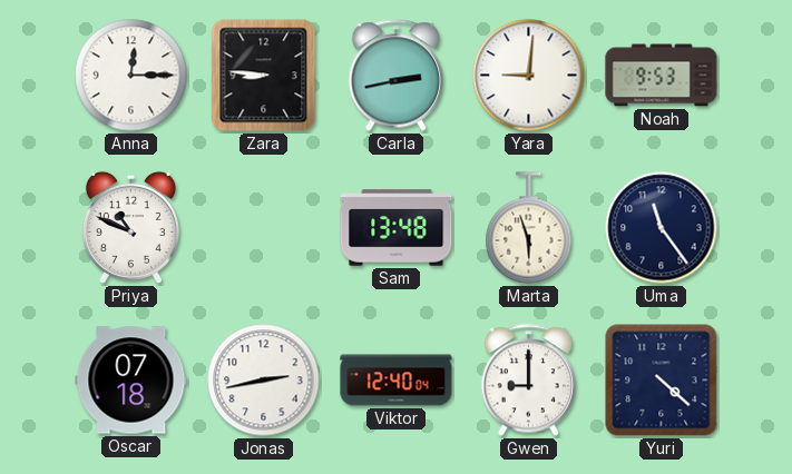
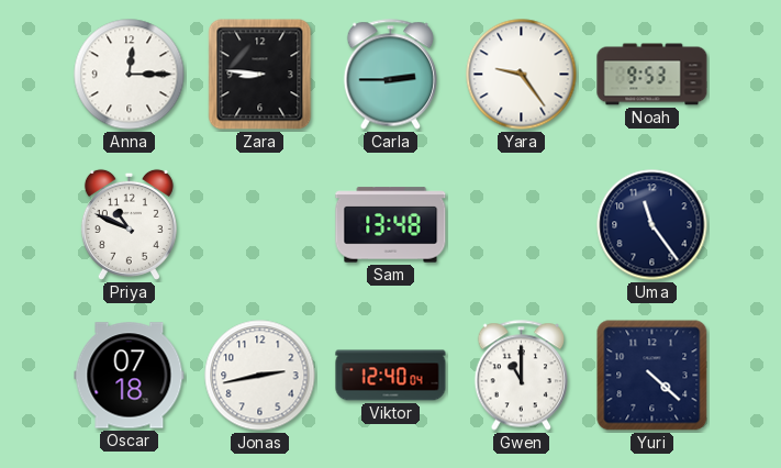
Carla: 2:43 -> 2:45 (391, 75)
Yara: 9:01 -> 9:24 (522, 75)
Marta: 5:57 -> none (529, 228)
Gwen: 9:00 -> 11:00 (522, 376)
